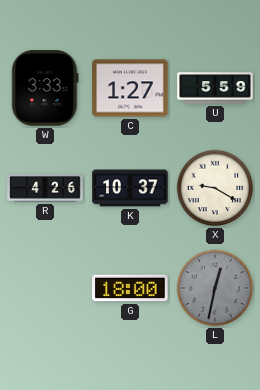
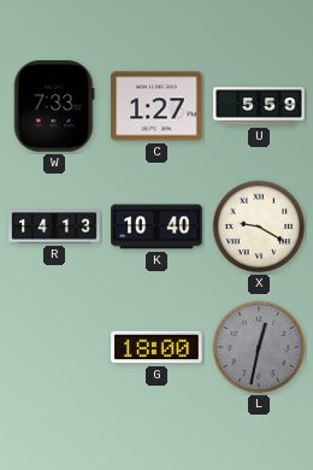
W: 3:33 -> 7:33 (54, 106)
R: 4:26 -> 14:13 (54, 227)
K: 10:37 -> 10:40 (156, 227)
